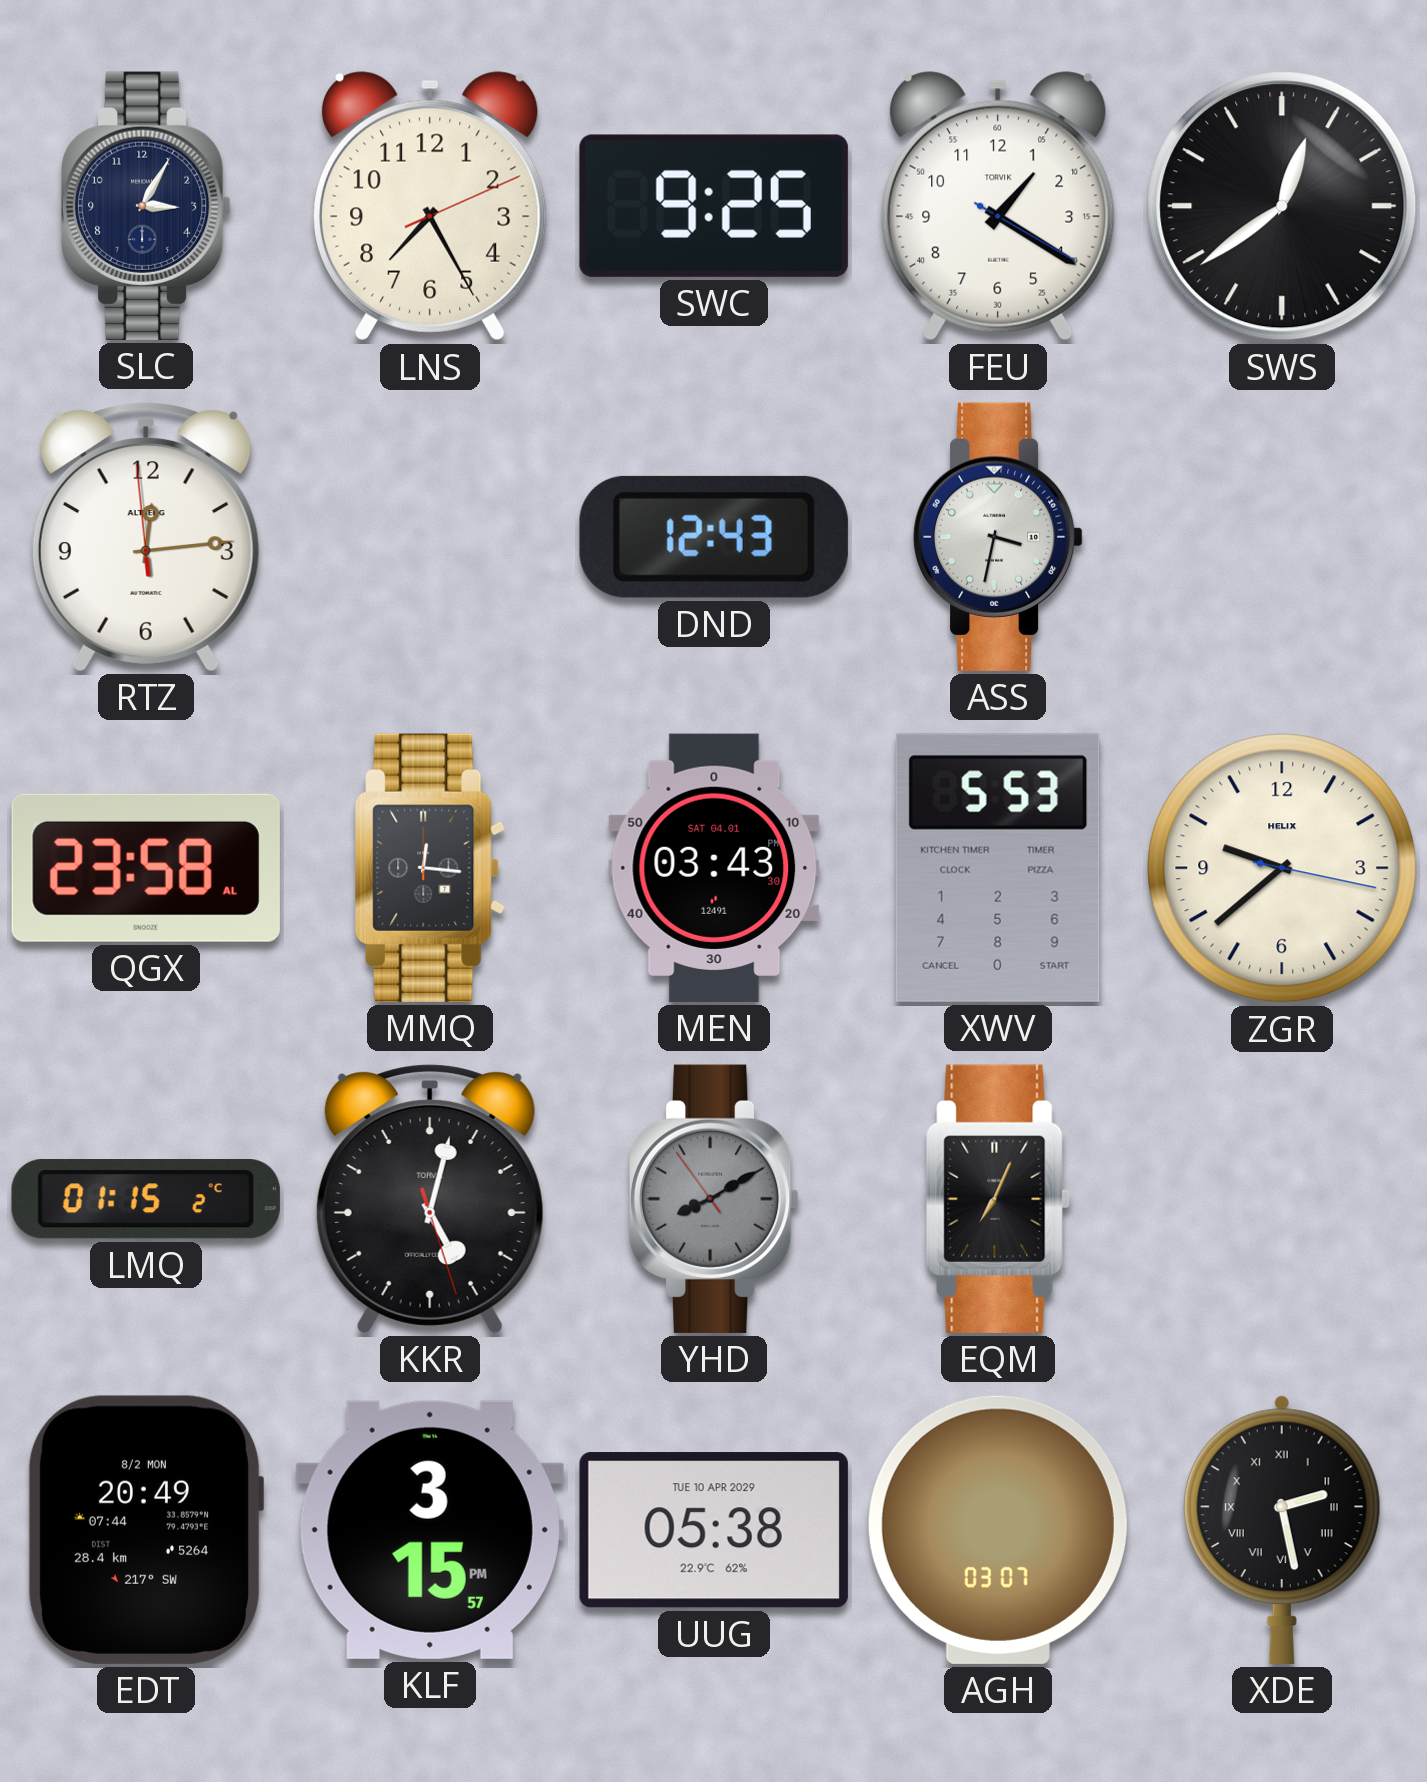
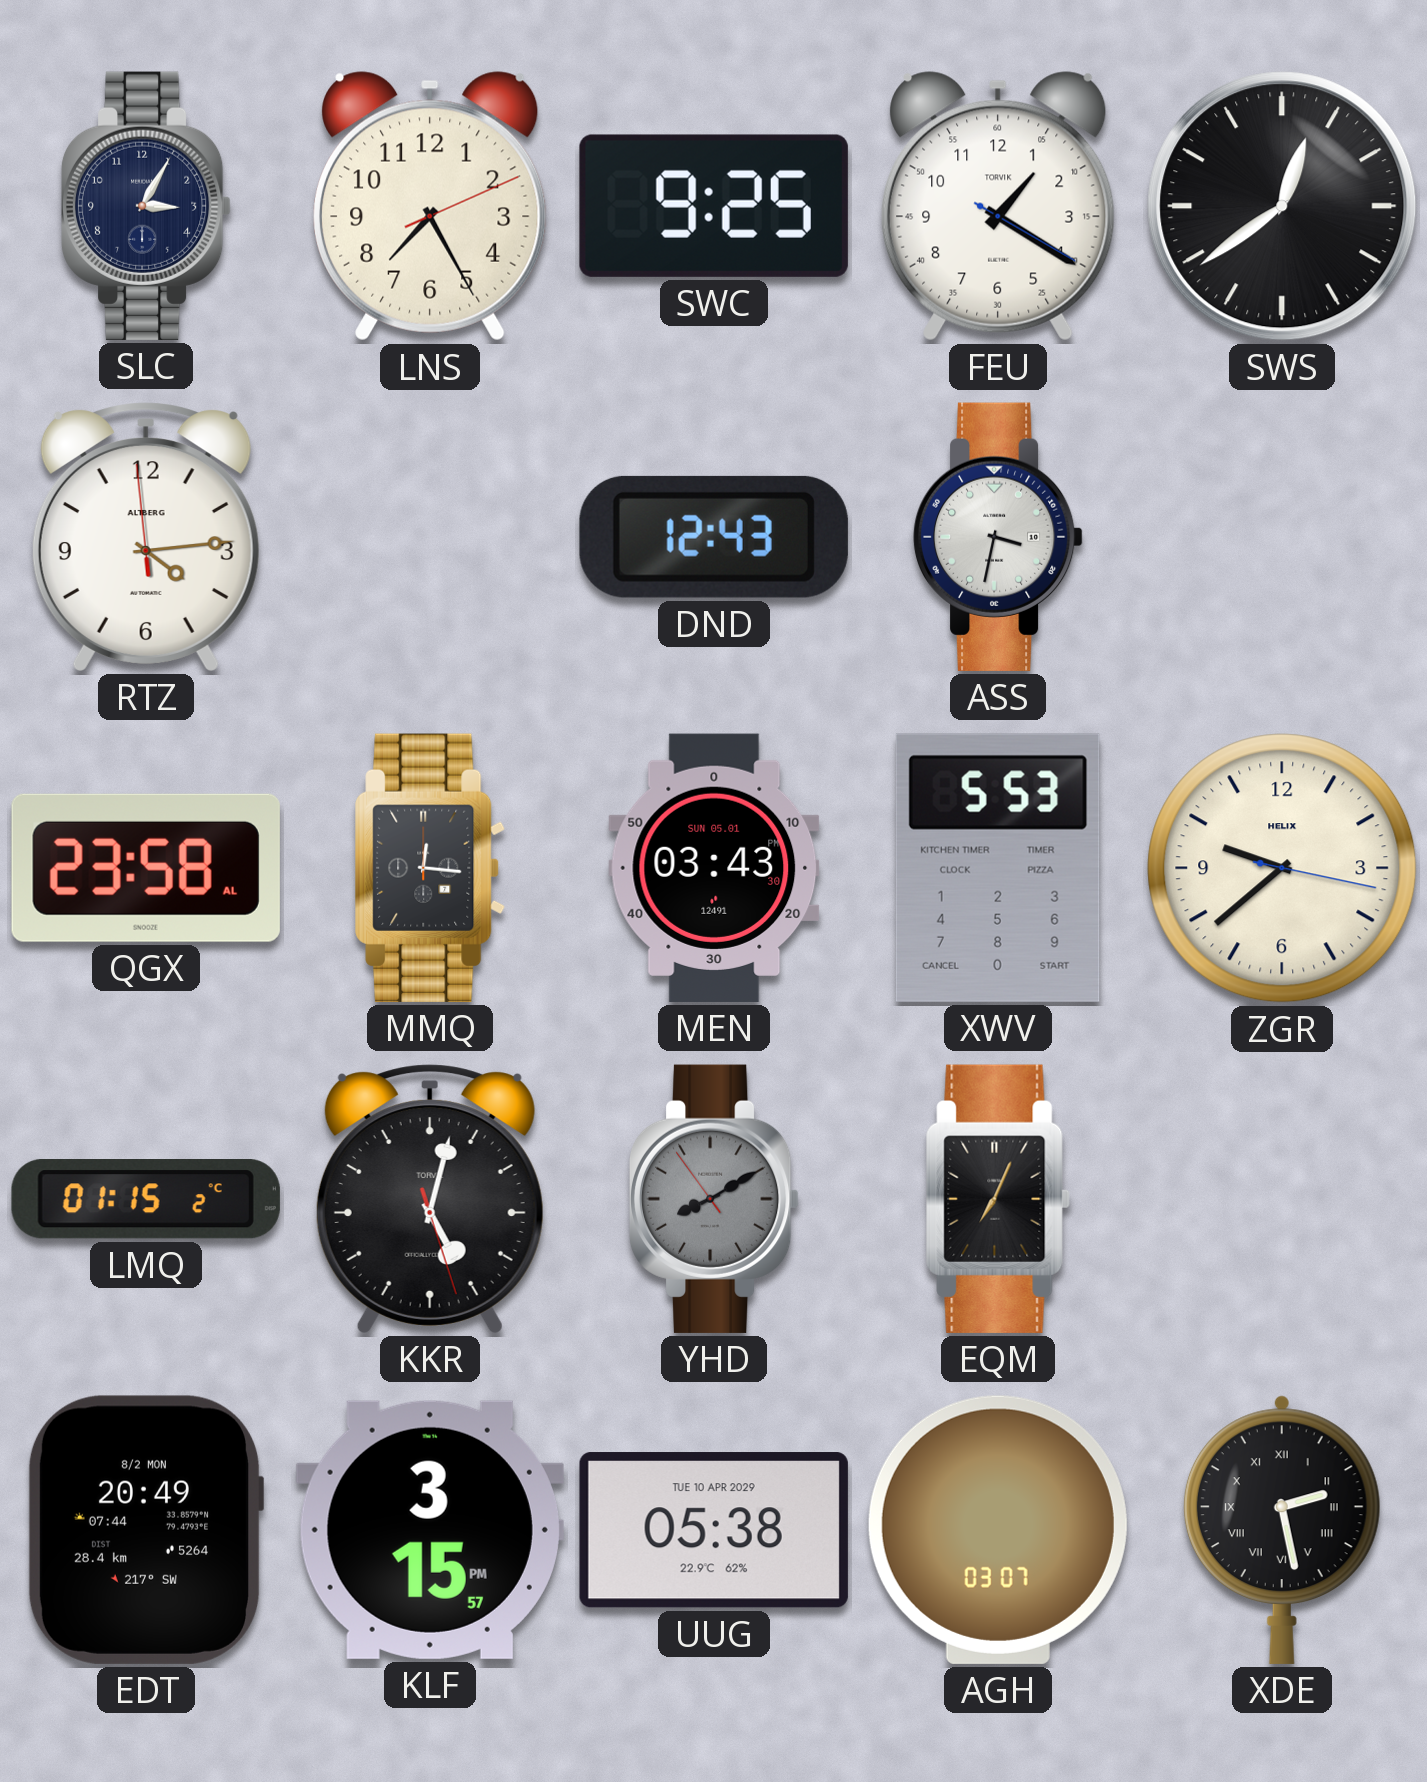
RTZ: 12:13 -> 4:13 (146, 537)
MEN date: SAT 04.01 -> SUN 05.01 (714, 868)
